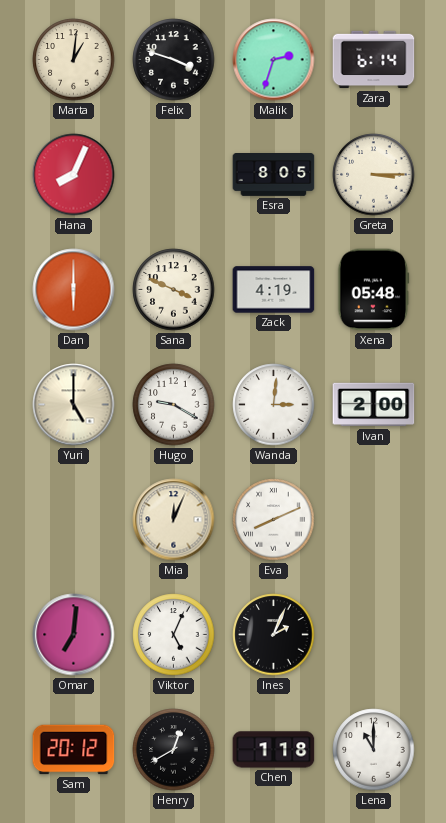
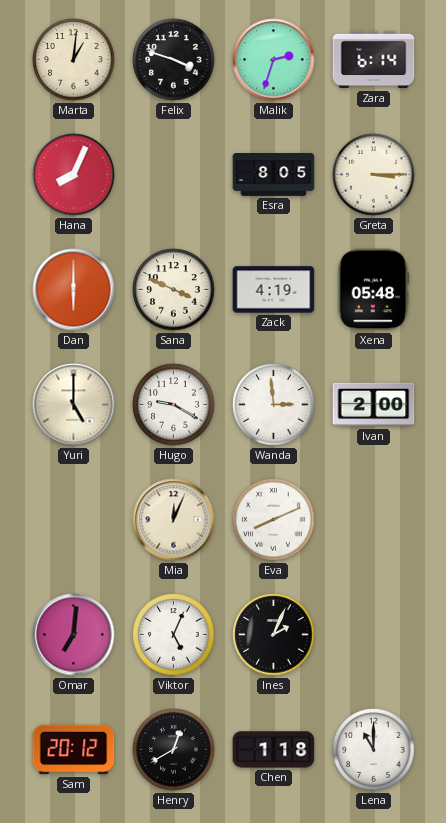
Wanda: 3:01 -> 2:59 (274, 405)
